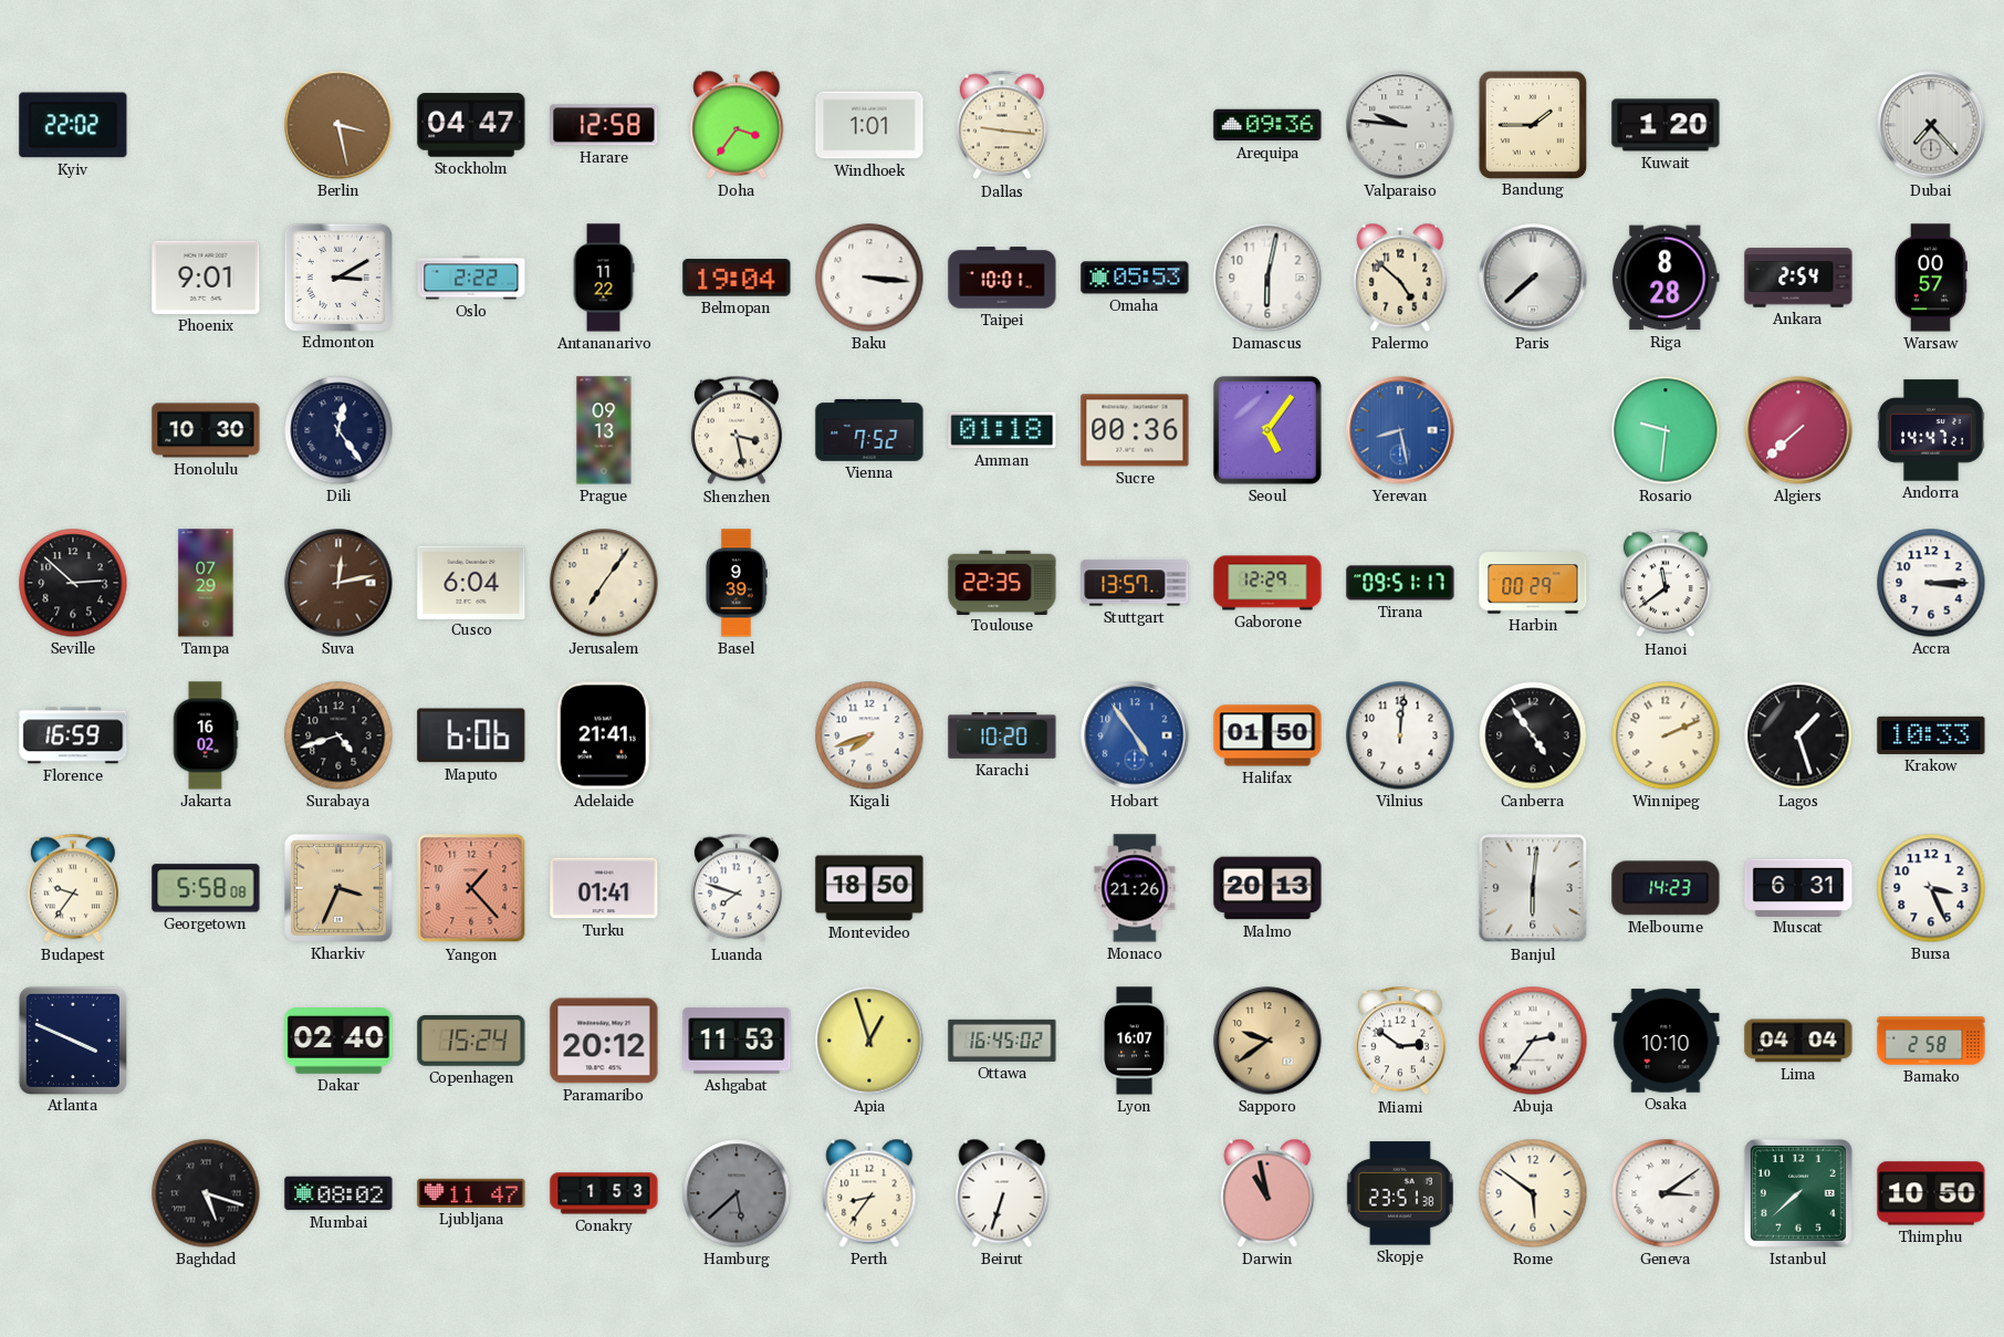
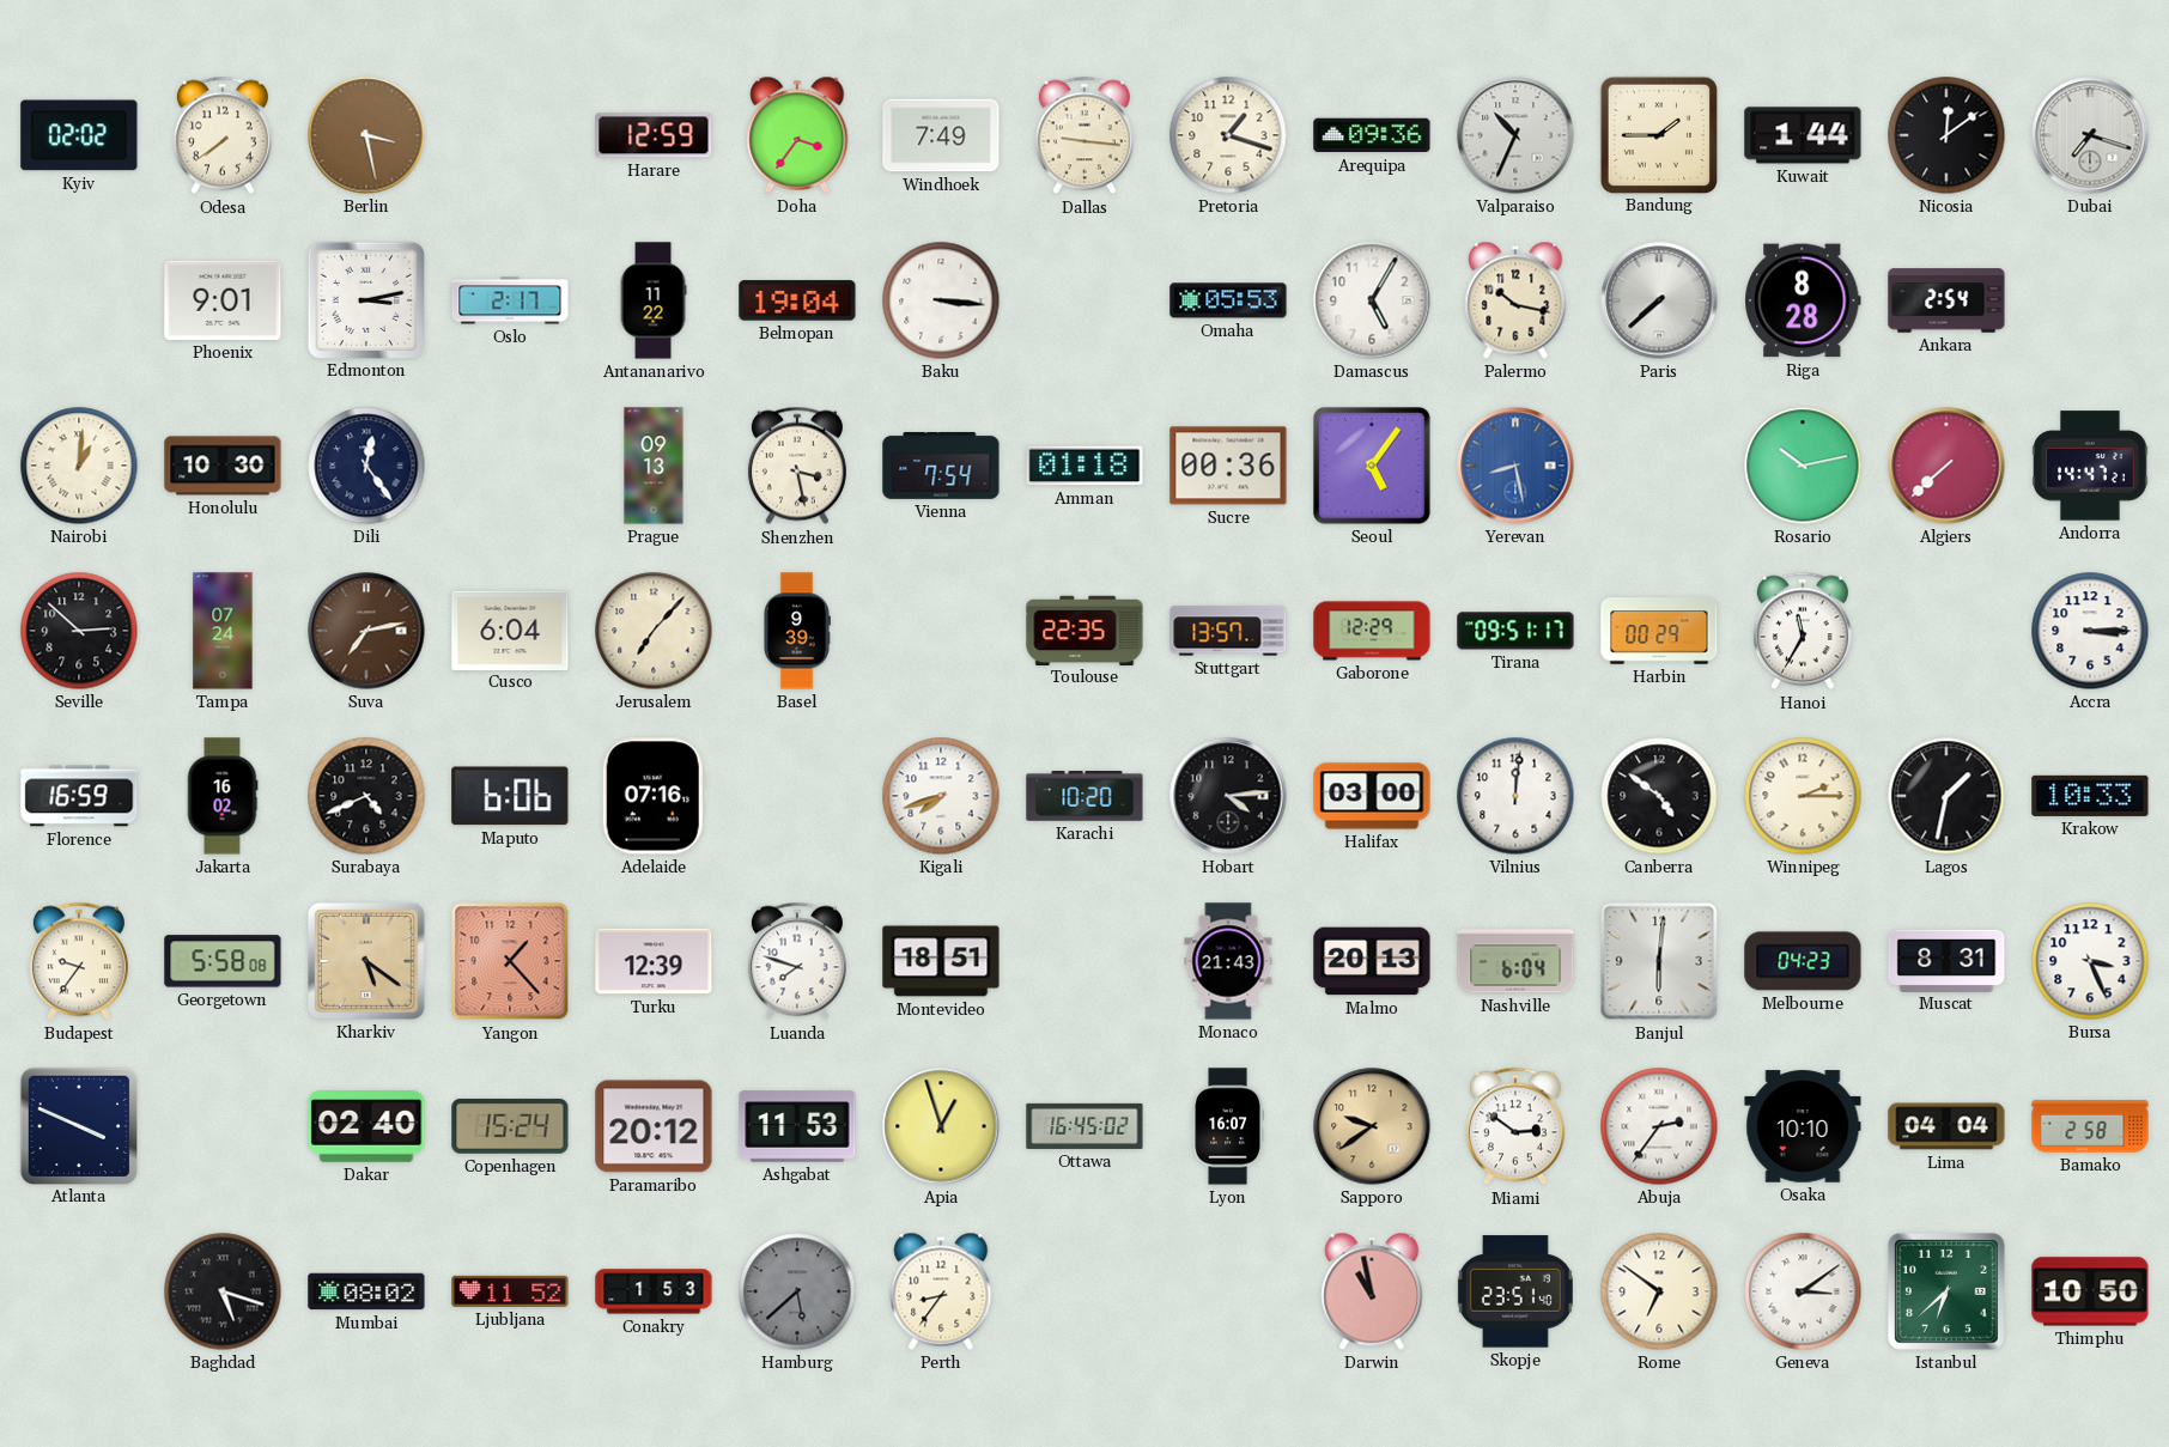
Kyiv: 22:02 -> 02:02 (79, 135)
Odesa: none -> 7:39 (223, 135)
Stockholm: 04:47 -> none (471, 125)
Harare: 12:58 -> 12:59 (654, 135)
Windhoek: 1:01 -> 7:49 (941, 135)
Pretoria: none -> 1:18 (1228, 135)
Valparaiso: 9:46 -> 10:34 (1515, 135)
Kuwait: 1:20 -> 1:44 (1803, 135)
Nicosia: none -> 12:09 (1946, 135)
Dubai: 7:23 -> 7:18 (2090, 135)
Edmonton: 3:10 -> 3:13 (365, 299)
Oslo: 2:22 -> 2:17 (510, 300)
Taipei: 10:01 -> none (1002, 278)
Damascus: 6:02 -> 5:05 (1372, 300)
Palermo: 4:52 -> 10:17 (1515, 300)
Warsaw: 00:57 -> none (1931, 278)
Nairobi: none -> 1:01 (79, 466)
Vienna: 7:52 -> 7:54 (941, 466)
Rosario: 9:31 -> 10:13 (1803, 466)
Tampa: 07:29 -> 07:24 (223, 631)
Suva: 12:13 -> 7:13 (366, 631)
Jerusalem: 7:06 -> 7:07 (654, 631)
Hanoi: 11:39 -> 11:35 (1803, 631)
Surabaya: 4:42 -> 4:41 (366, 796)
Adelaide: 21:41 -> 07:16 (654, 796)
Hobart: 4:54 -> 4:14 (1228, 796)
Hobart dial: blue -> black (1228, 796)
Halifax: 01:50 -> 03:00 (1372, 796)
Canberra: 4:54 -> 4:51 (1659, 796)
Winnipeg: 2:11 -> 2:15 (1803, 796)
Lagos: 1:27 -> 1:32 (1946, 796)
Kharkiv: 3:34 -> 5:21 (366, 961)
Turku: 01:41 -> 12:39 (654, 961)
Montevideo: 18:50 -> 18:51 (941, 961)
Monaco: 21:26 -> 21:43 (1228, 961)
Nashville: none -> 6:04 (1515, 961)
Melbourne: 14:23 -> 04:23 (1803, 961)
Muscat: 6:31 -> 8:31 (1946, 960)
Ljubljana: 11:47 -> 11:52 (510, 1291)
Beirut: 6:33 -> none (1002, 1193)
Skopje: 23:51:38 -> 23:51:40 (1515, 1291)
Rome: 5:51 -> 6:51 (1659, 1291)
Istanbul: 7:38 -> 6:38 (1946, 1291)
